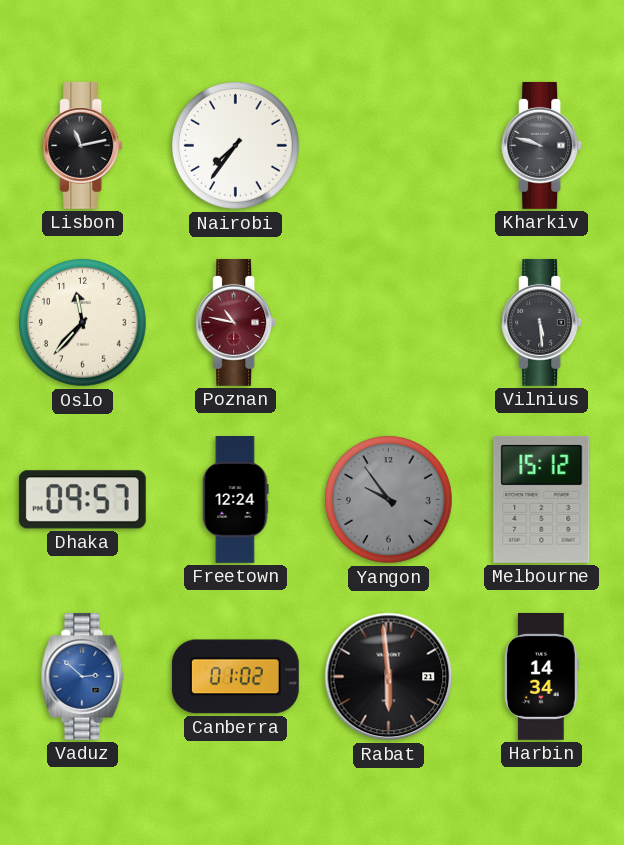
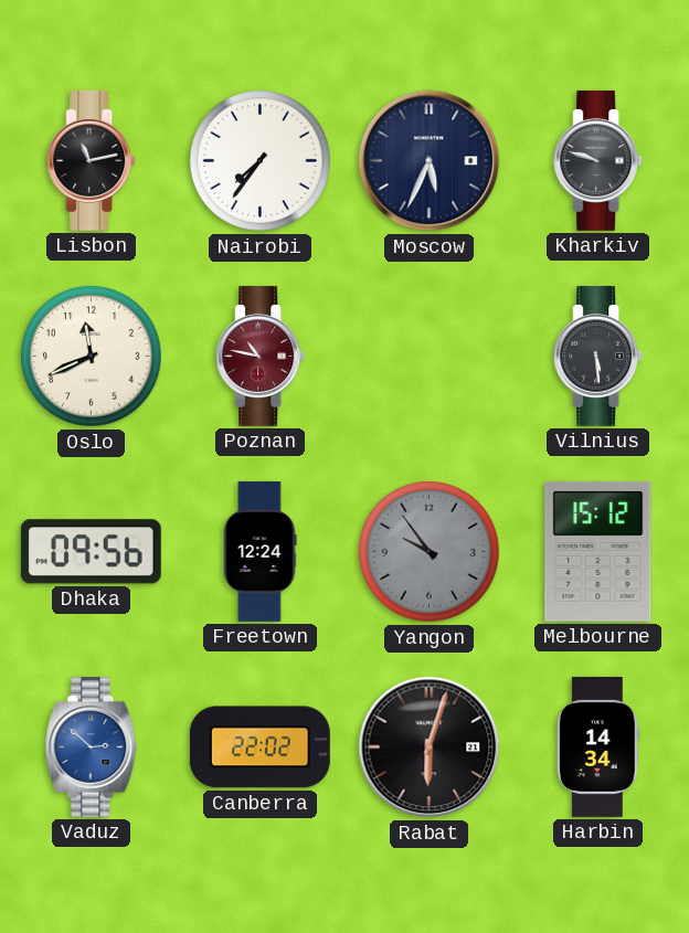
Moscow: none -> 5:34 (430, 161)
Oslo: 11:37 -> 11:41 (92, 357)
Dhaka: 09:57 -> 09:56 (91, 552)
Canberra: 01:02 -> 22:02 (259, 748)
Rabat: 5:59 -> 6:03 (430, 748)
